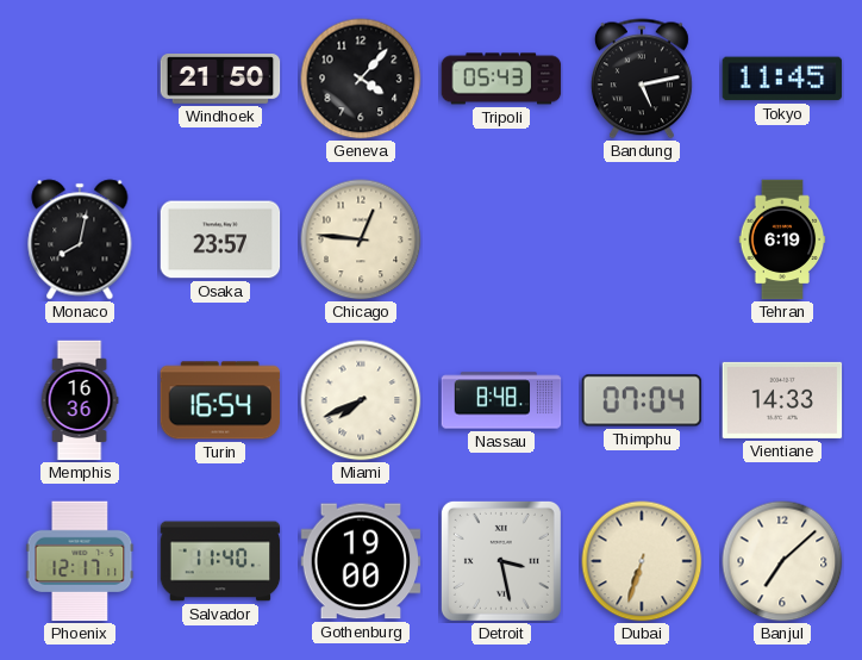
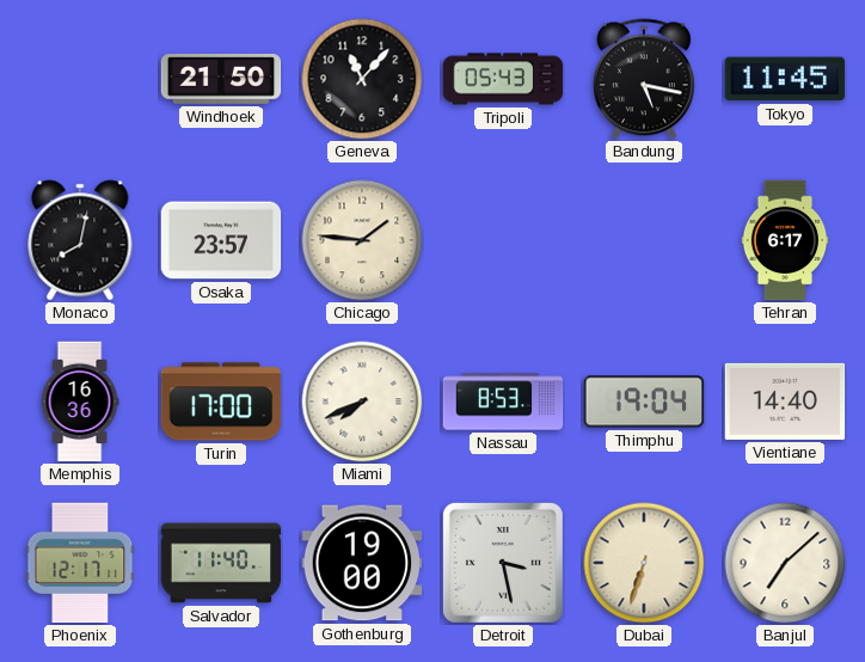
Geneva: 4:07 -> 11:07 (362, 79)
Bandung: 5:13 -> 5:17 (644, 79)
Chicago: 12:46 -> 1:46 (362, 240)
Tehran: 6:19 -> 6:17 (785, 240)
Turin: 16:54 -> 17:00 (221, 402)
Nassau: 8:48 -> 8:53 (503, 402)
Thimphu: 07:04 -> 19:04 (644, 402)
Vientiane: 14:33 -> 14:40 (785, 402)
